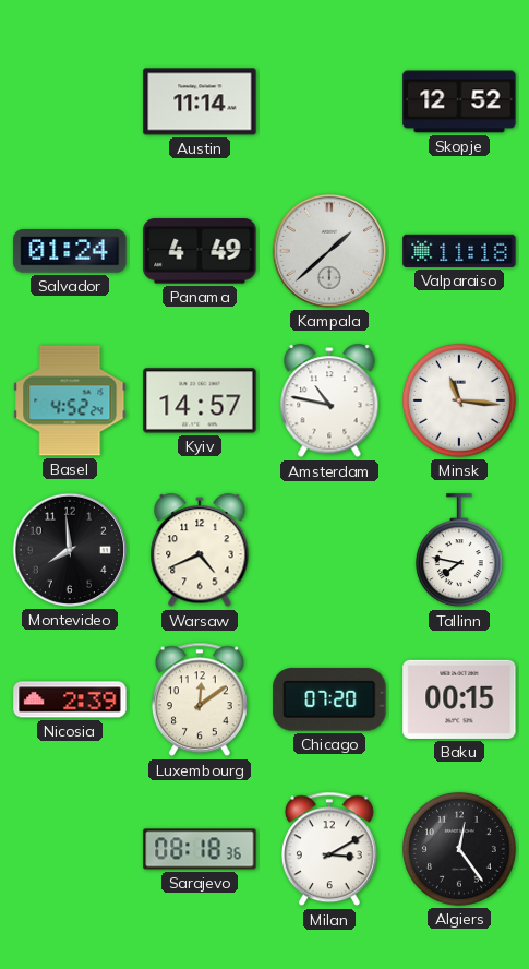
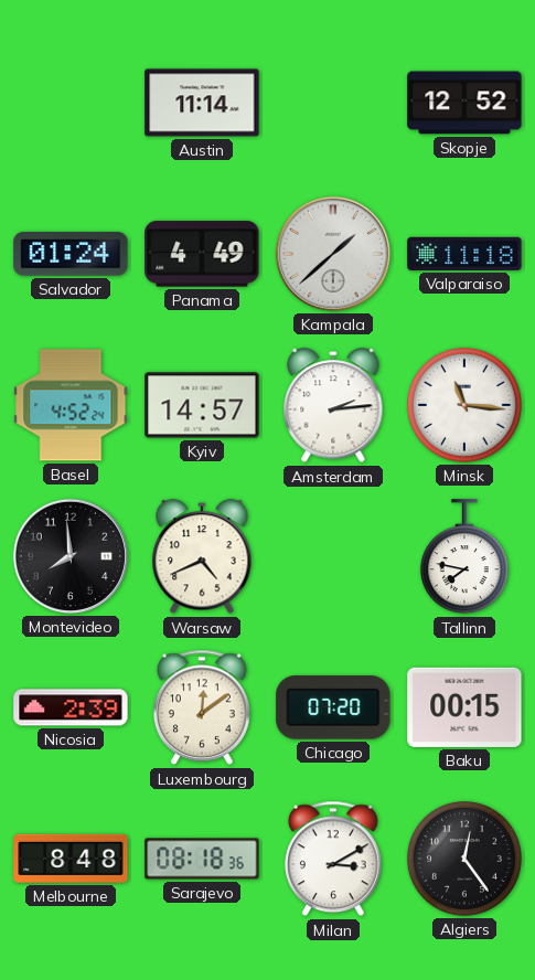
Amsterdam: 10:47 -> 2:14 (333, 406)
Melbourne: none -> 8:48 (71, 859)
